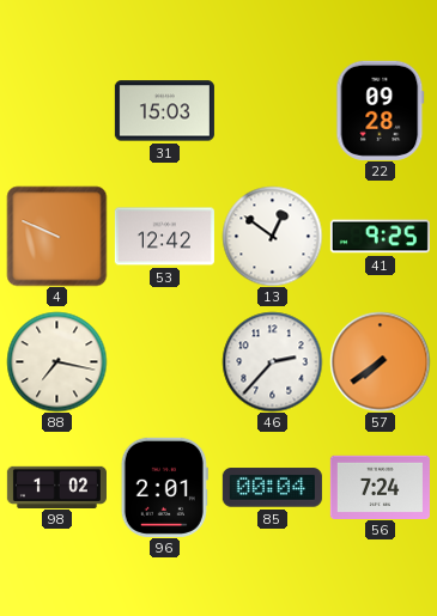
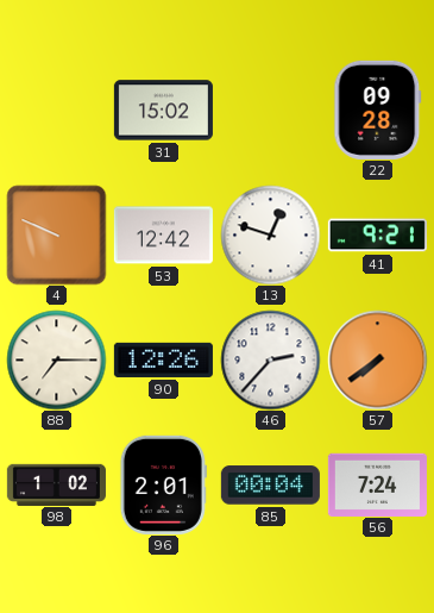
31: 15:03 -> 15:02 (163, 111)
13: 12:51 -> 12:48 (270, 234)
41: 9:25 -> 9:21 (377, 236)
88: 7:17 -> 7:15 (56, 359)
90: none -> 12:26 (163, 359)
